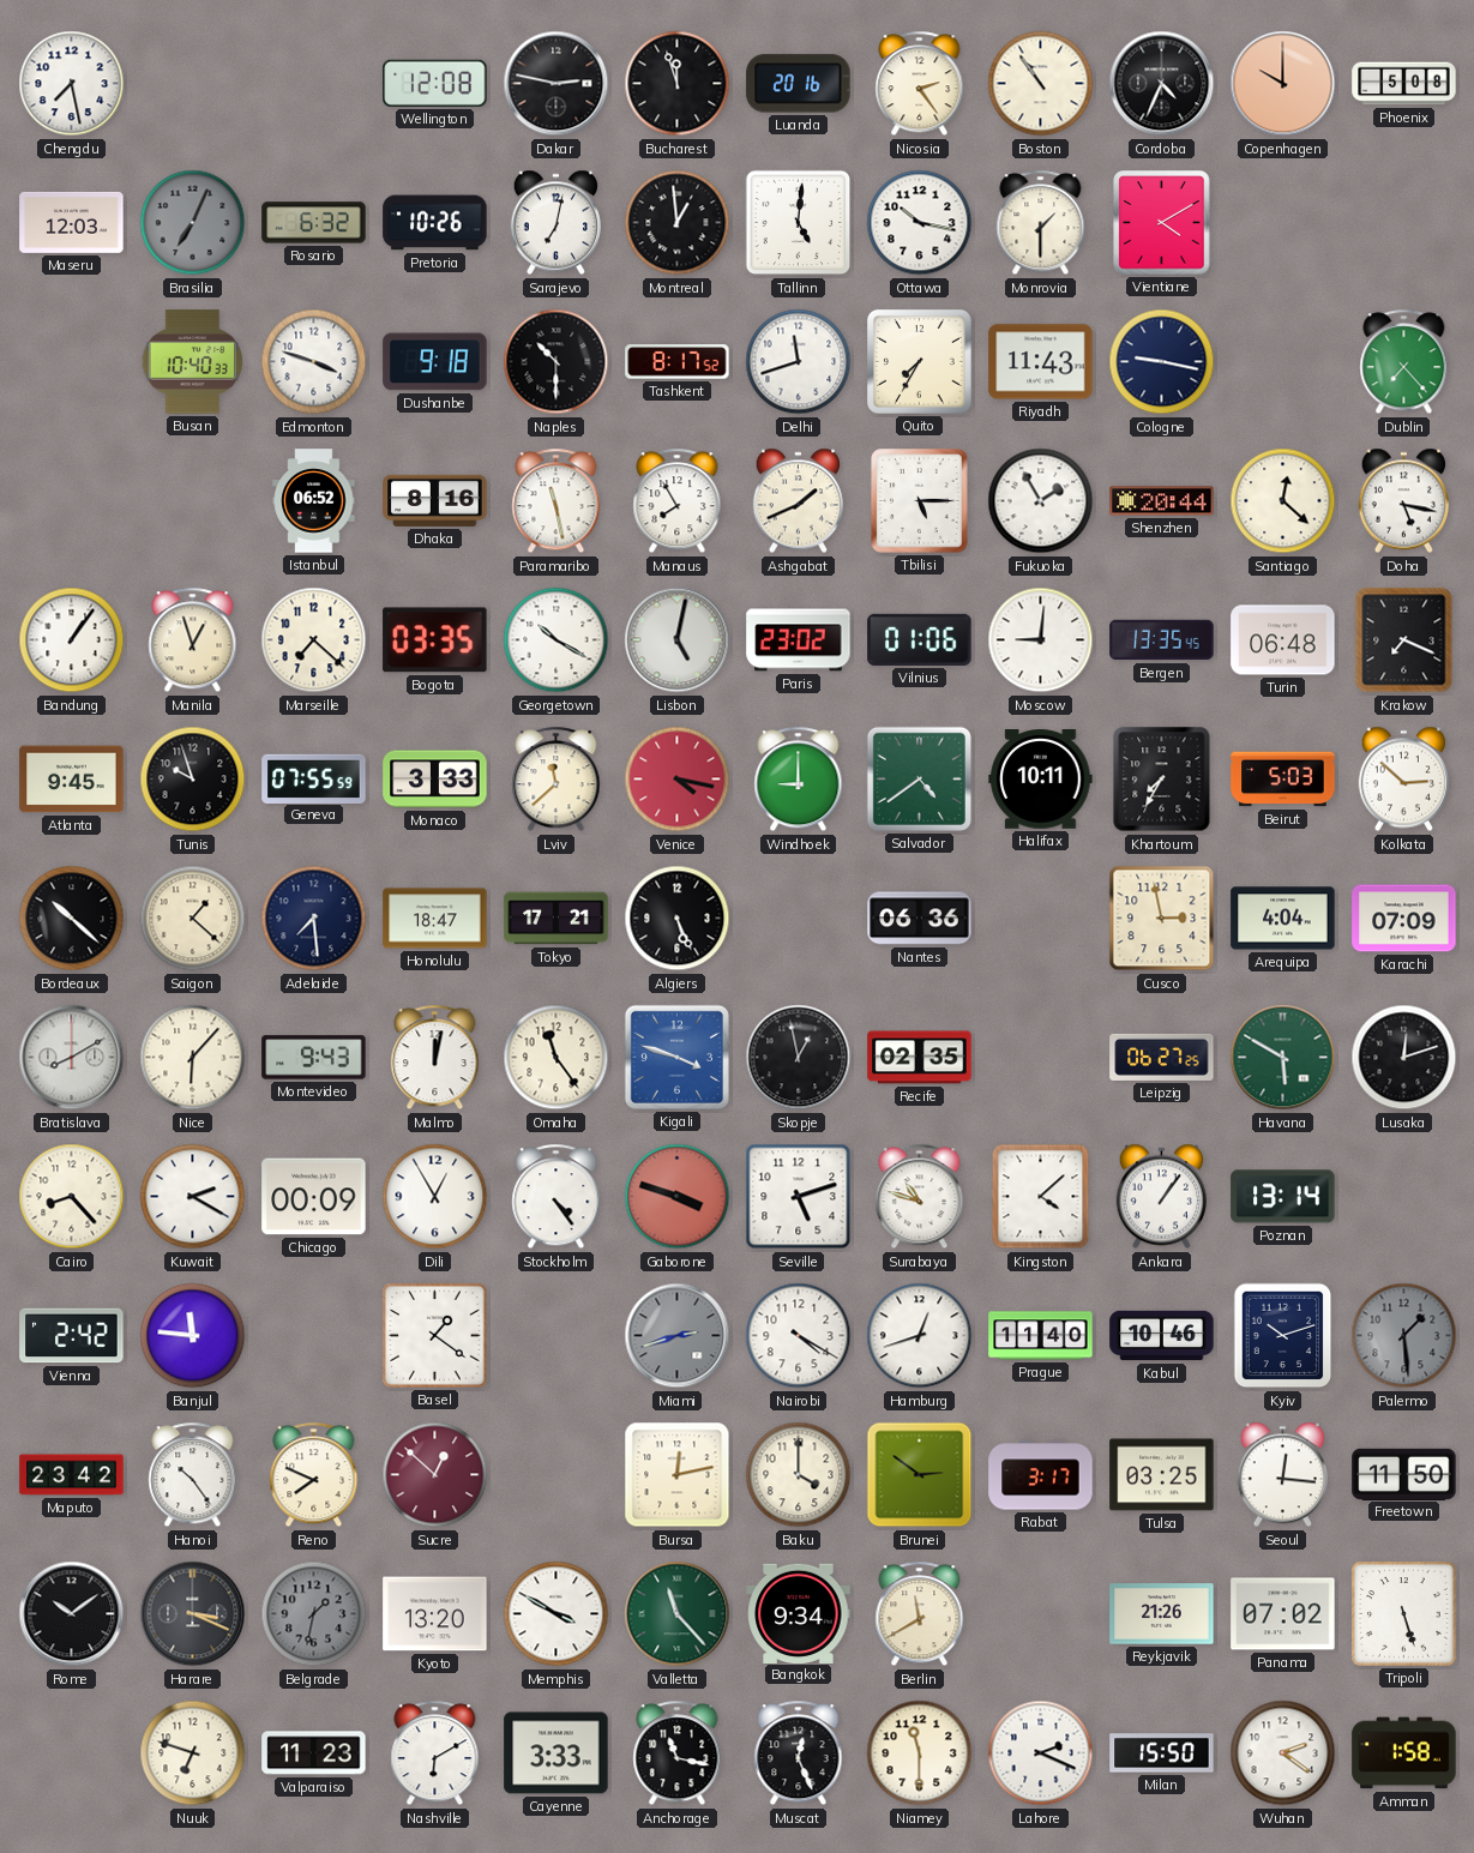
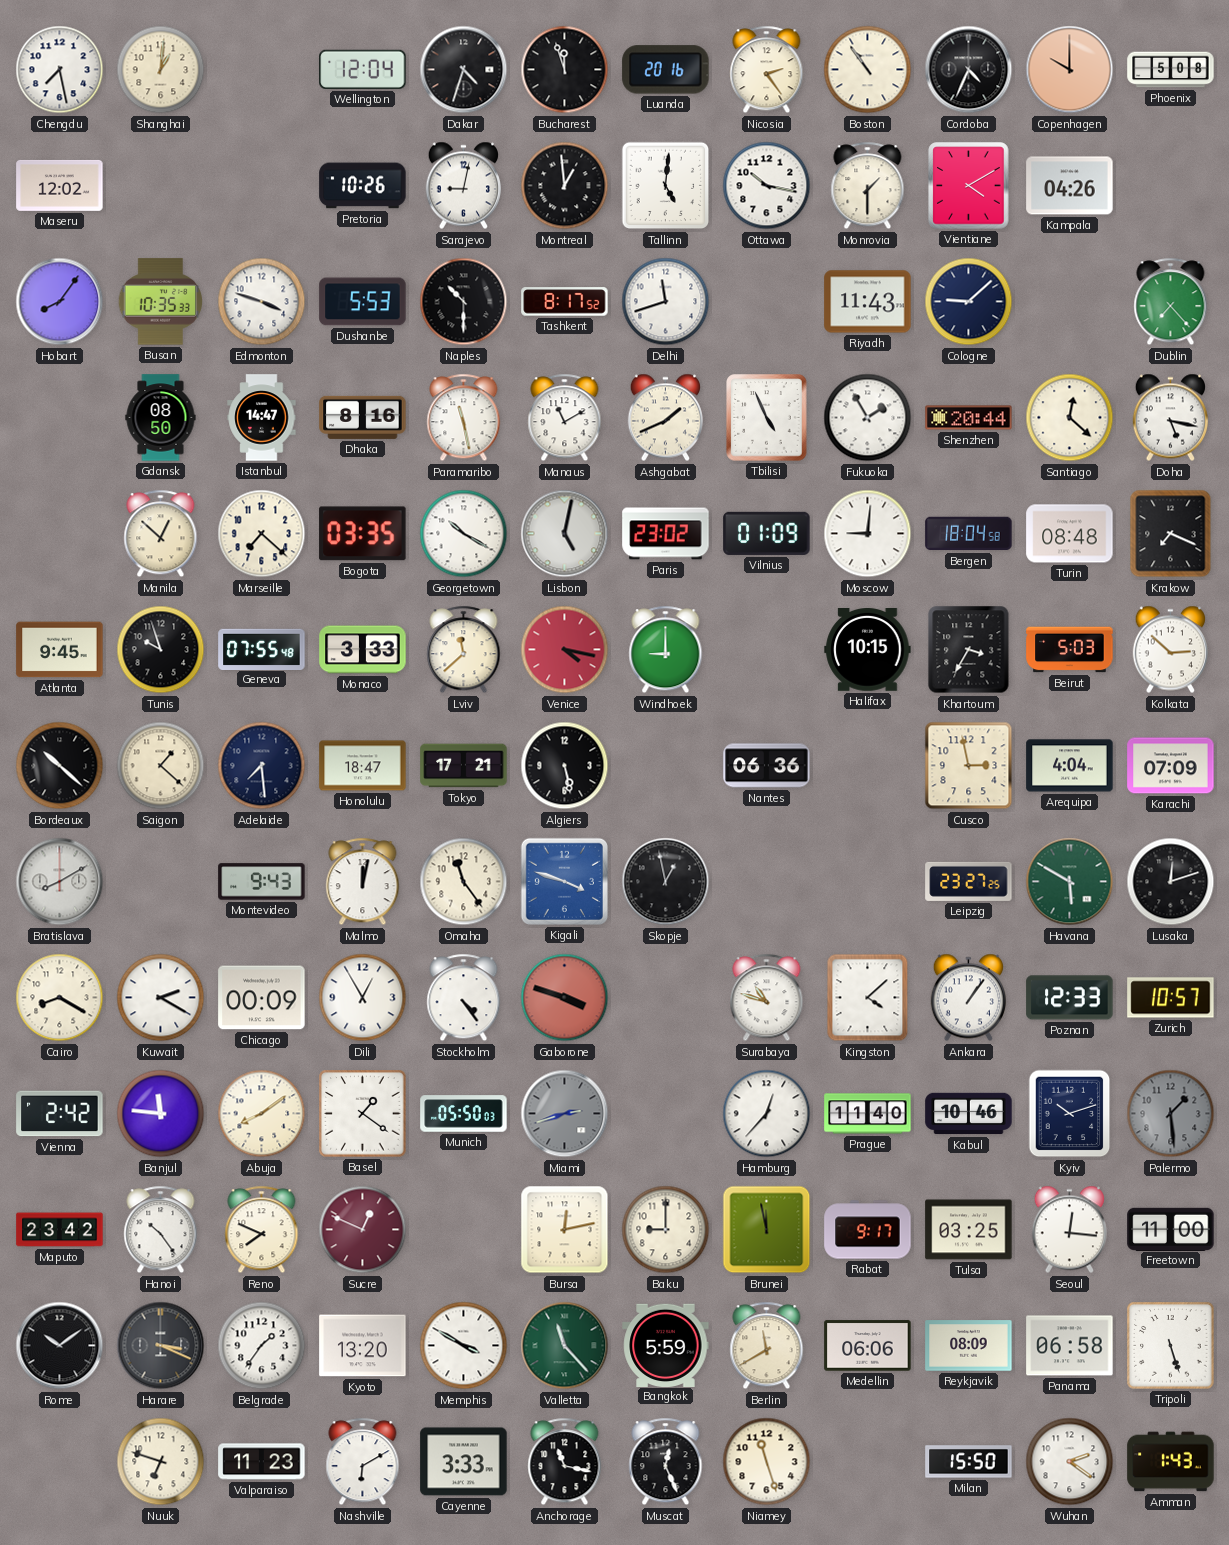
Shanghai: none -> 1:01 (161, 70)
Wellington: 12:08 -> 12:04 (363, 69)
Dakar: 2:47 -> 4:33 (464, 70)
Maseru: 12:03 -> 12:02 (60, 185)
Brasilia: 7:04 -> none (193, 223)
Rosario: 6:32 -> none (314, 223)
Sarajevo: 7:02 -> 9:02 (463, 186)
Kampala: none -> 04:26 (1070, 186)
Hobart: none -> 8:06 (60, 302)
Busan: 10:40 -> 10:35 (160, 302)
Dushanbe: 9:18 -> 5:53 (363, 302)
Quito: 7:35 -> none (919, 361)
Cologne: 9:17 -> 9:08 (969, 302)
Gdansk: none -> 08:50 (161, 418)
Istanbul: 06:52 -> 14:47 (262, 418)
Manaus: 7:55 -> 11:10 (565, 418)
Tbilisi: 5:15 -> 4:56 (767, 418)
Bandung: 1:06 -> none (72, 640)
Manila: 12:57 -> 12:52 (161, 534)
Vilnius: 01:06 -> 01:09 (767, 533)
Bergen: 13:35 -> 18:04 (969, 534)
Turin: 06:48 -> 08:48 (1070, 534)
Geneva: 07:55:59 -> 07:55:48 (262, 649)
Salvador: 4:39 -> none (919, 778)
Halifax: 10:11 -> 10:15 (868, 650)
Khartoum: 7:35 -> 3:35 (969, 650)
Algiers: 5:26 -> 5:28 (565, 766)
Nice: 6:07 -> none (193, 1058)
Recife: 02:35 -> none (920, 1058)
Leipzig: 06:27 -> 23:27 (969, 881)
Cairo: 8:23 -> 8:20 (60, 998)
Seville: 5:12 -> none (799, 1197)
Poznan: 13:14 -> 12:33 (1070, 998)
Zurich: none -> 10:57 (1171, 998)
Abuja: none -> 8:09 (262, 1114)
Munich: none -> 05:50 (464, 1114)
Nairobi: 4:20 -> none (799, 1336)
Hamburg: 12:42 -> 12:37 (767, 1114)
Sucre: 12:52 -> 12:49 (363, 1230)
Baku: 4:00 -> 9:00 (666, 1230)
Brunei: 2:51 -> 11:58 (767, 1230)
Rabat: 3:17 -> 9:17 (868, 1230)
Freetown: 11:50 -> 11:00 (1171, 1229)
Belgrade: 1:32 -> 1:36 (262, 1346)
Belgrade dial: grey -> white (262, 1346)
Bangkok: 9:34 -> 5:59 (666, 1345)
Medellin: none -> 06:06 (868, 1346)
Reykjavik: 21:26 -> 08:09 (969, 1346)
Panama: 07:02 -> 06:58 (1070, 1346)
Niamey: 11:30 -> 11:27 (767, 1462)
Lahore: 2:19 -> none (1041, 1753)
Amman: 1:58 -> 1:43 (1171, 1462)
